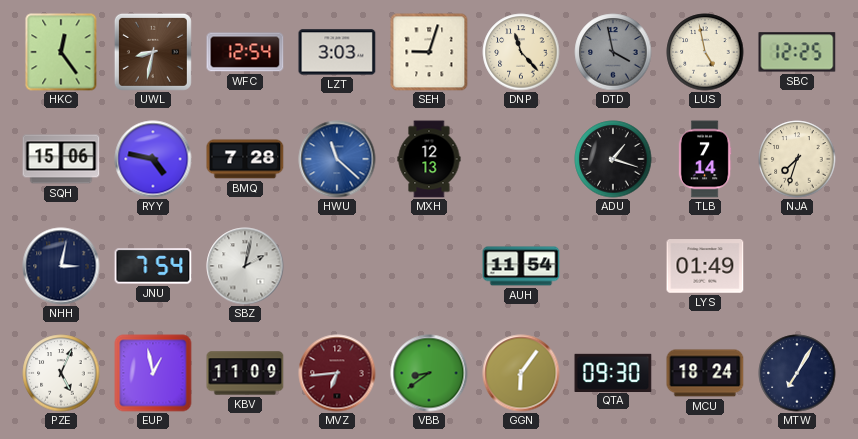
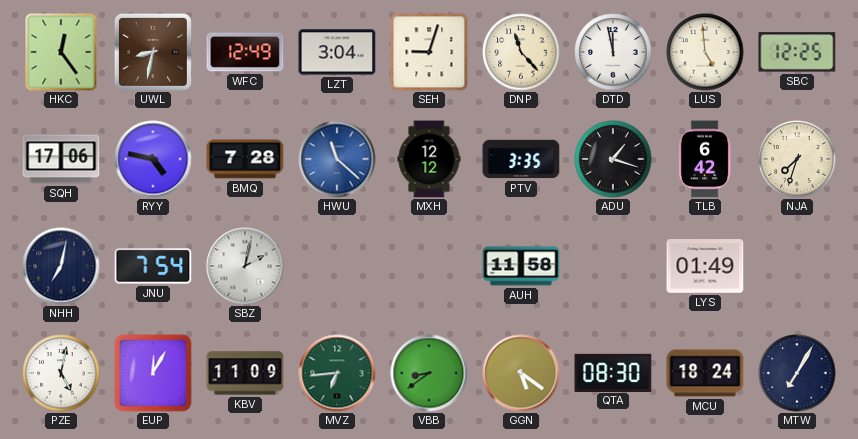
WFC: 12:54 -> 12:49 (245, 52)
LZT: 3:03 -> 3:04 (337, 52)
DTD: 3:58 -> 11:58 (613, 52)
DTD dial: grey -> white (613, 52)
LUS: 4:58 -> 4:59 (705, 52)
SQH: 15:06 -> 17:06 (61, 159)
MXH: 12:13 -> 12:12 (429, 159)
PTV: none -> 3:35 (521, 159)
TLB: 7:14 -> 6:42 (705, 159)
NHH: 3:02 -> 7:02 (61, 266)
AUH: 11:54 -> 11:58 (521, 266)
PZE: 5:04 -> 5:02 (61, 373)
EUP: 12:58 -> 12:05 (153, 373)
MVZ dial: burgundy -> green (337, 373)
GGN: 6:06 -> 5:21 (521, 373)
QTA: 09:30 -> 08:30 (613, 372)
